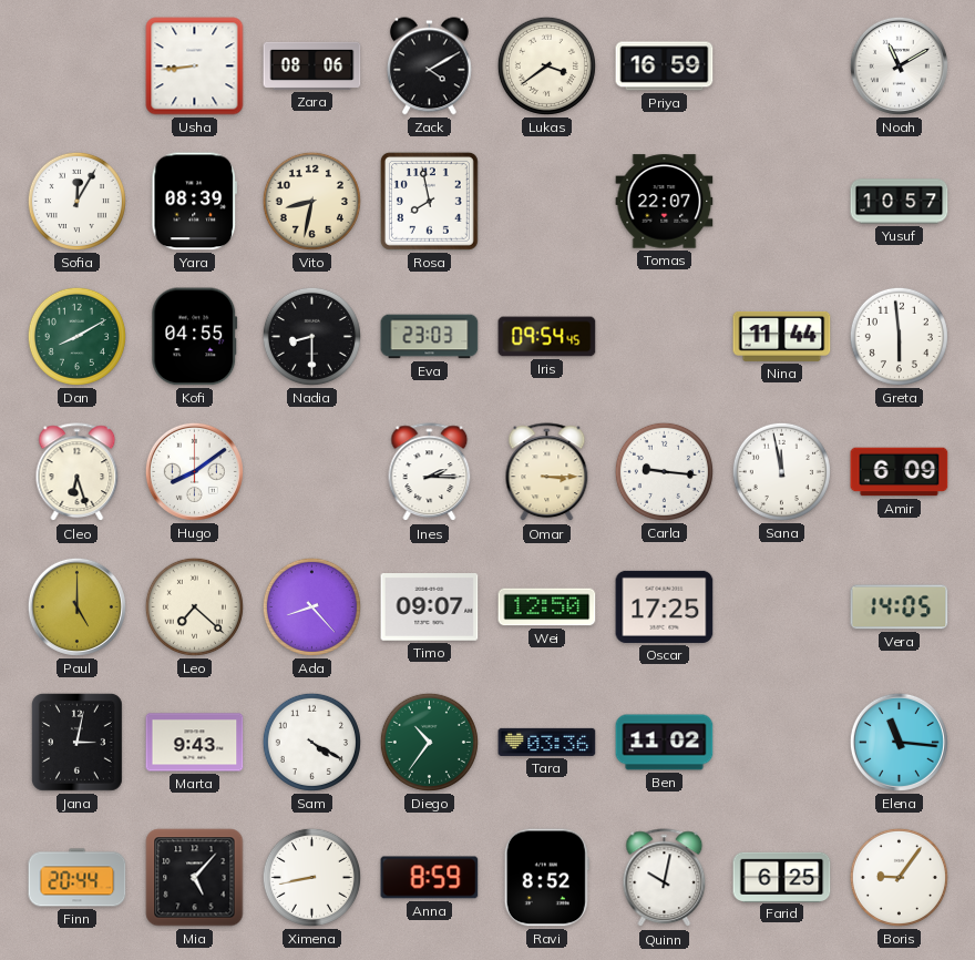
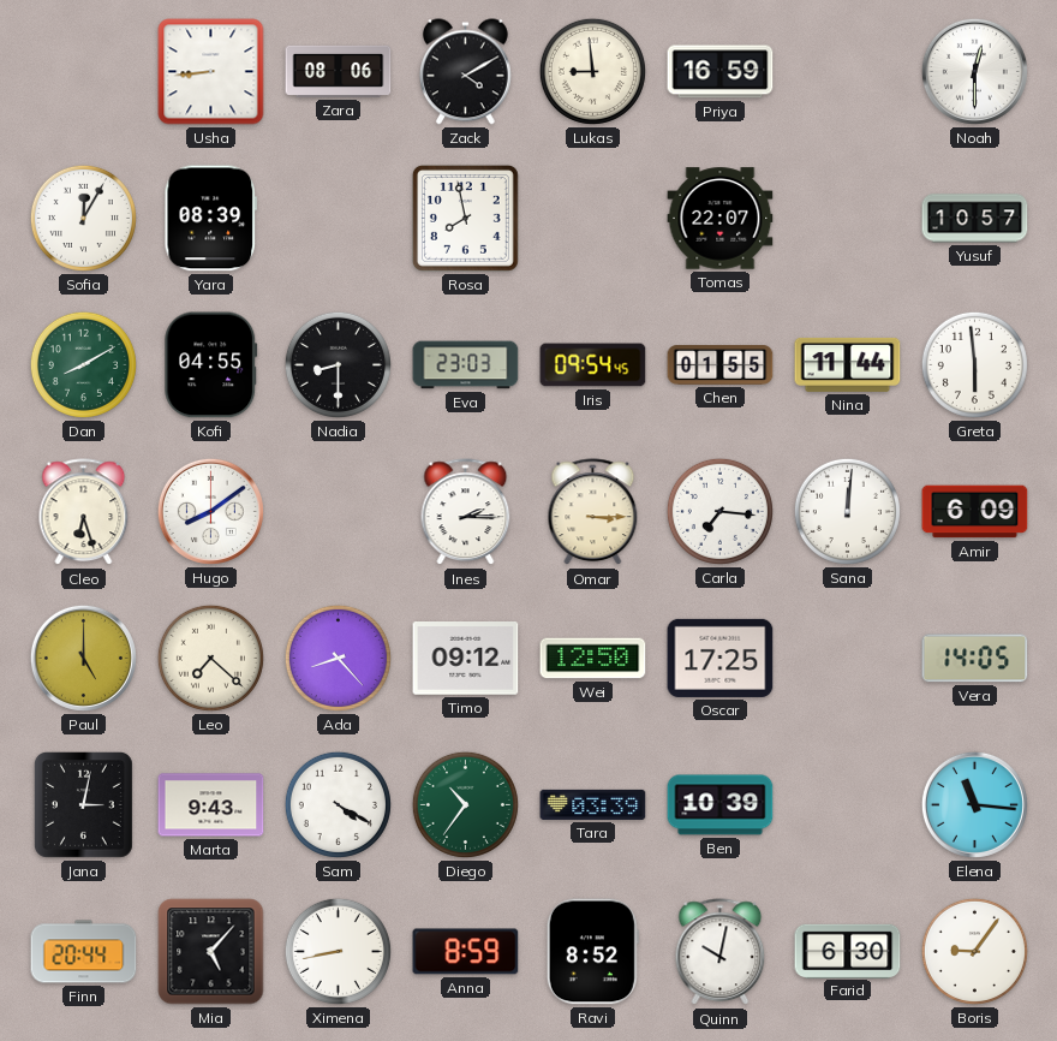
Lukas: 3:39 -> 8:59 (592, 71)
Noah: 11:10 -> 12:30 (974, 71)
Vito: 8:32 -> none (311, 201)
Chen: none -> 01:55 (721, 365)
Carla: 9:16 -> 7:16 (719, 511)
Sana: 11:58 -> 12:01 (847, 511)
Timo: 09:07 -> 09:12 (466, 659)
Tara: 03:36 -> 03:39 (593, 804)
Ben: 11:02 -> 10:39 (721, 805)
Farid: 6:25 -> 6:30 (848, 951)
